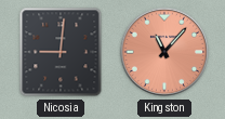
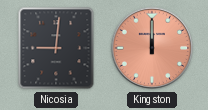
Kingston: 11:07 -> 12:00 (152, 48)
